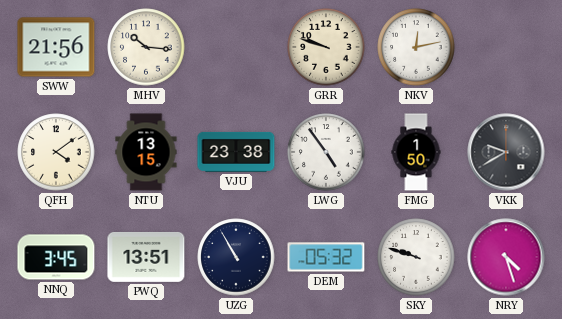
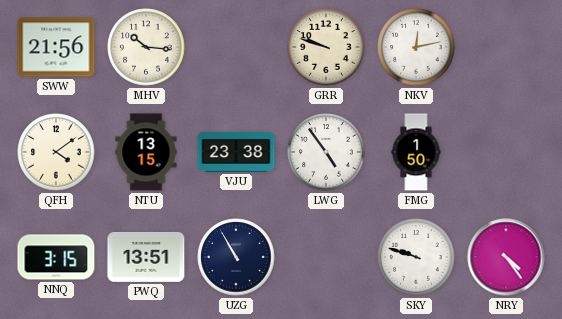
VKK: 9:40 -> none (506, 152)
NNQ: 3:45 -> 3:15 (56, 257)
DEM: 05:32 -> none (326, 257)
NRY: 4:27 -> 4:24 (506, 257)
